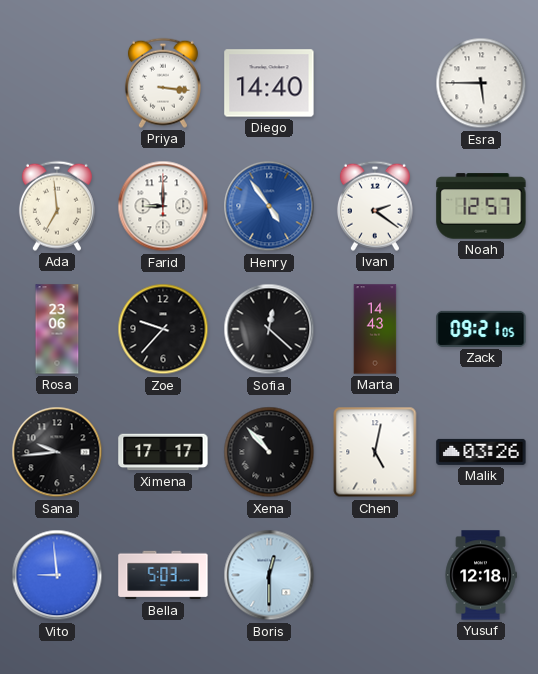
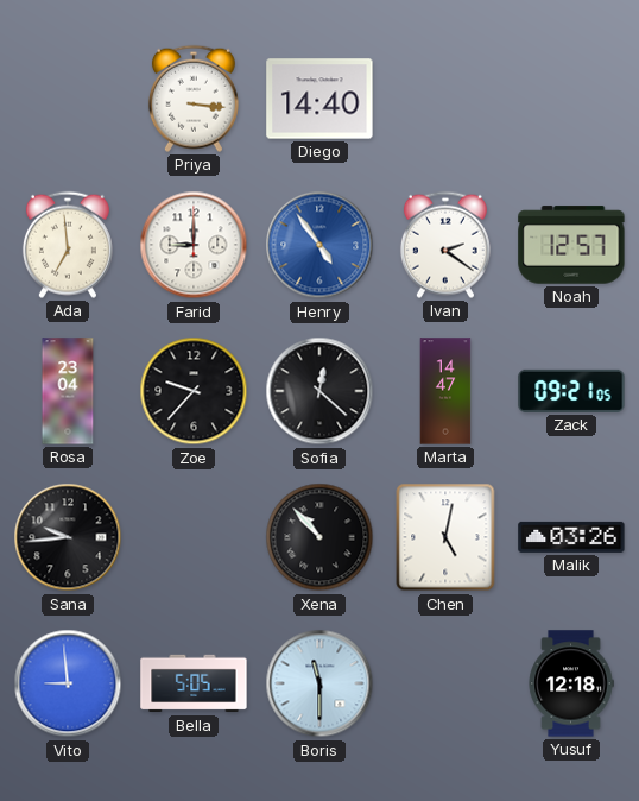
Esra: 5:45 -> none (481, 83)
Rosa: 23:06 -> 23:04 (68, 391)
Marta: 14:43 -> 14:47 (445, 391)
Ximena: 17:17 -> none (163, 452)
Bella: 5:03 -> 5:05 (194, 683)
Boris: 12:30 -> 11:30 (319, 683)
